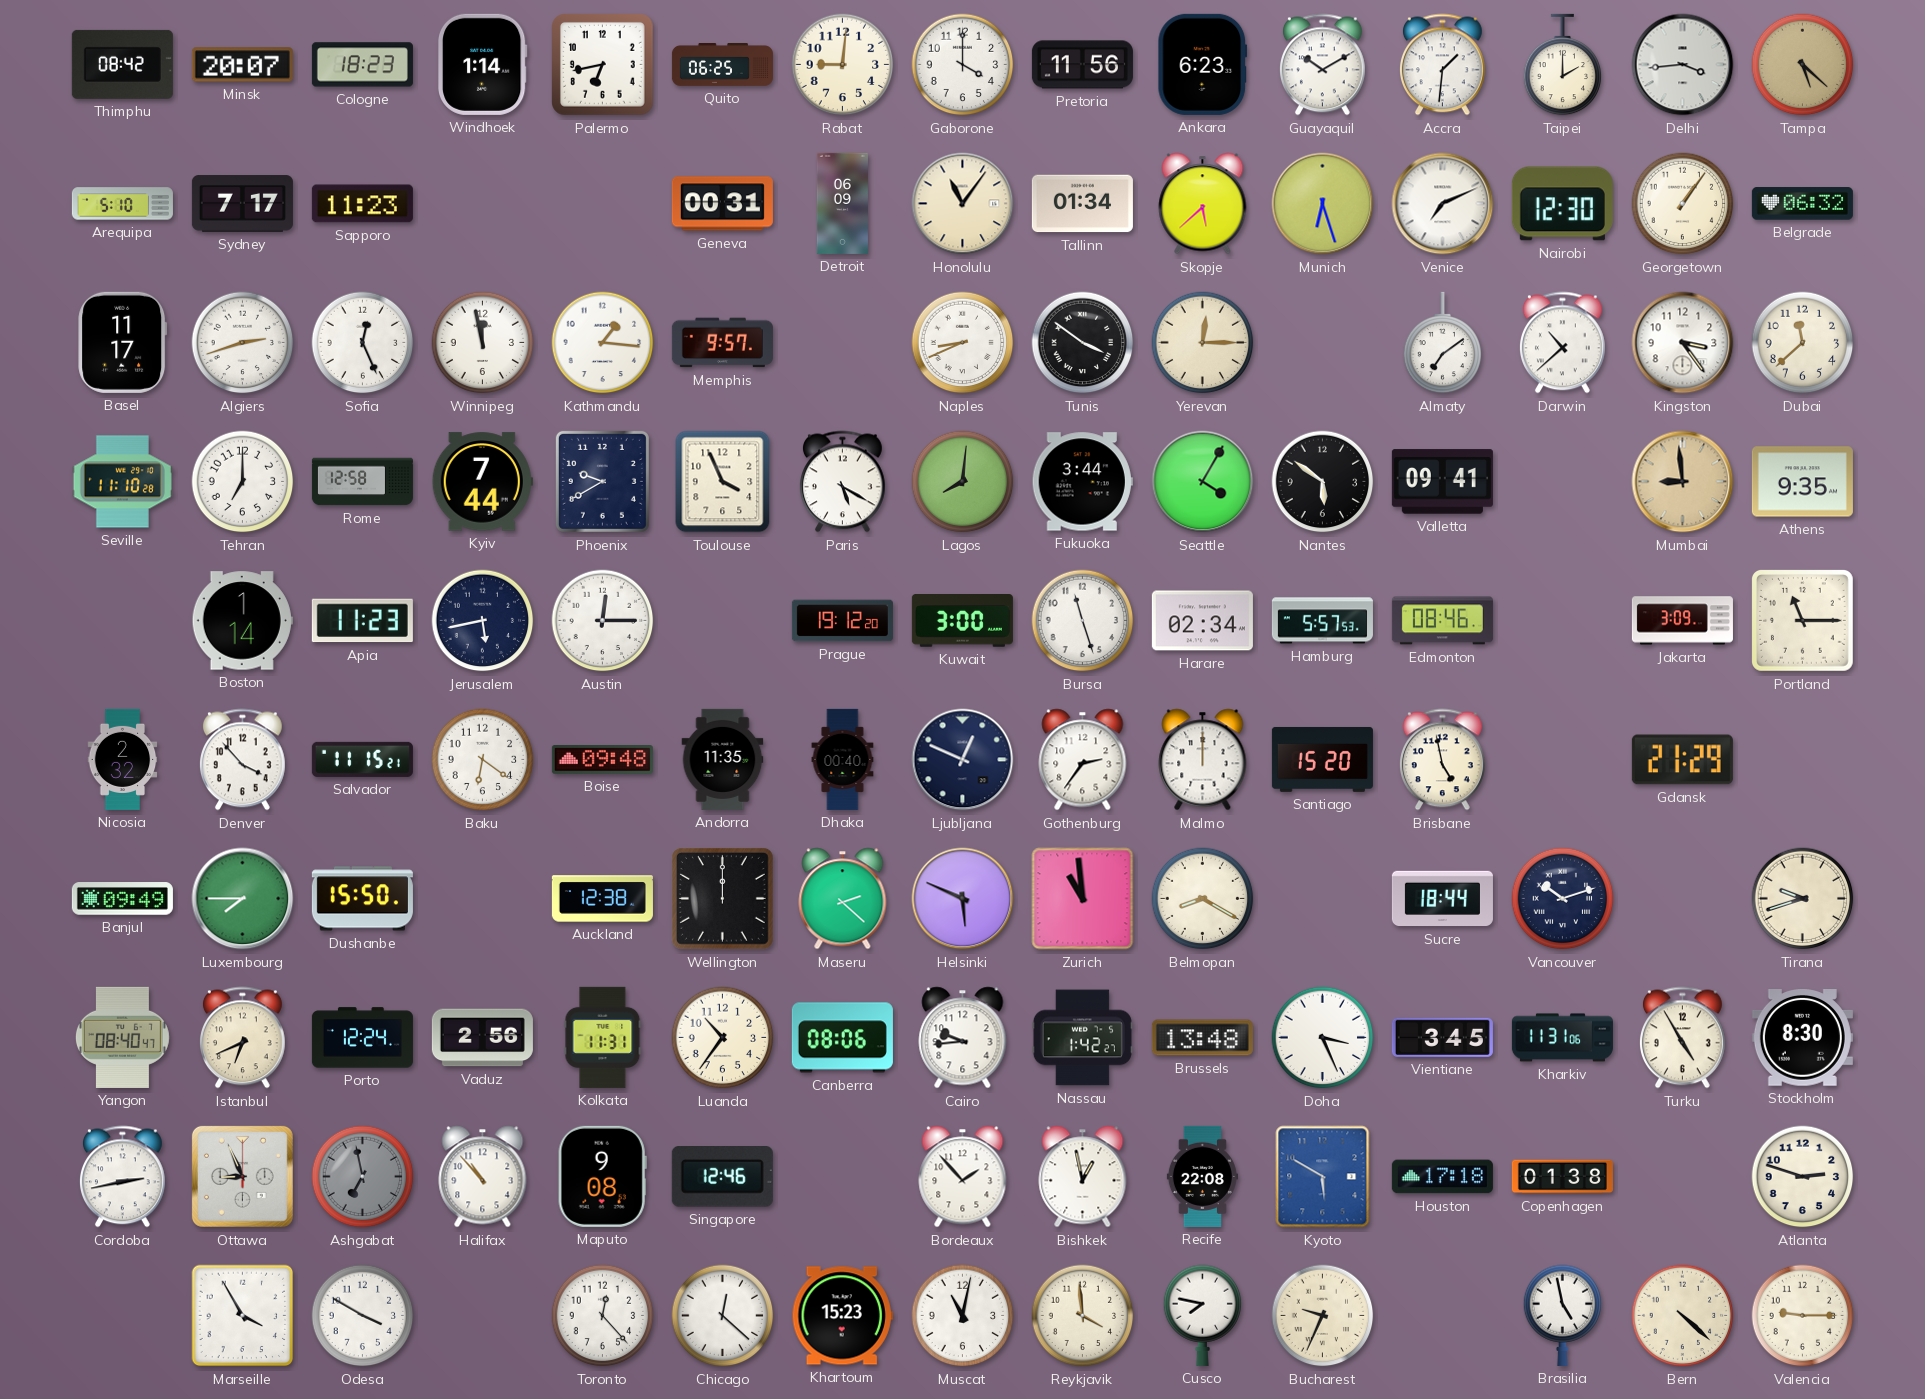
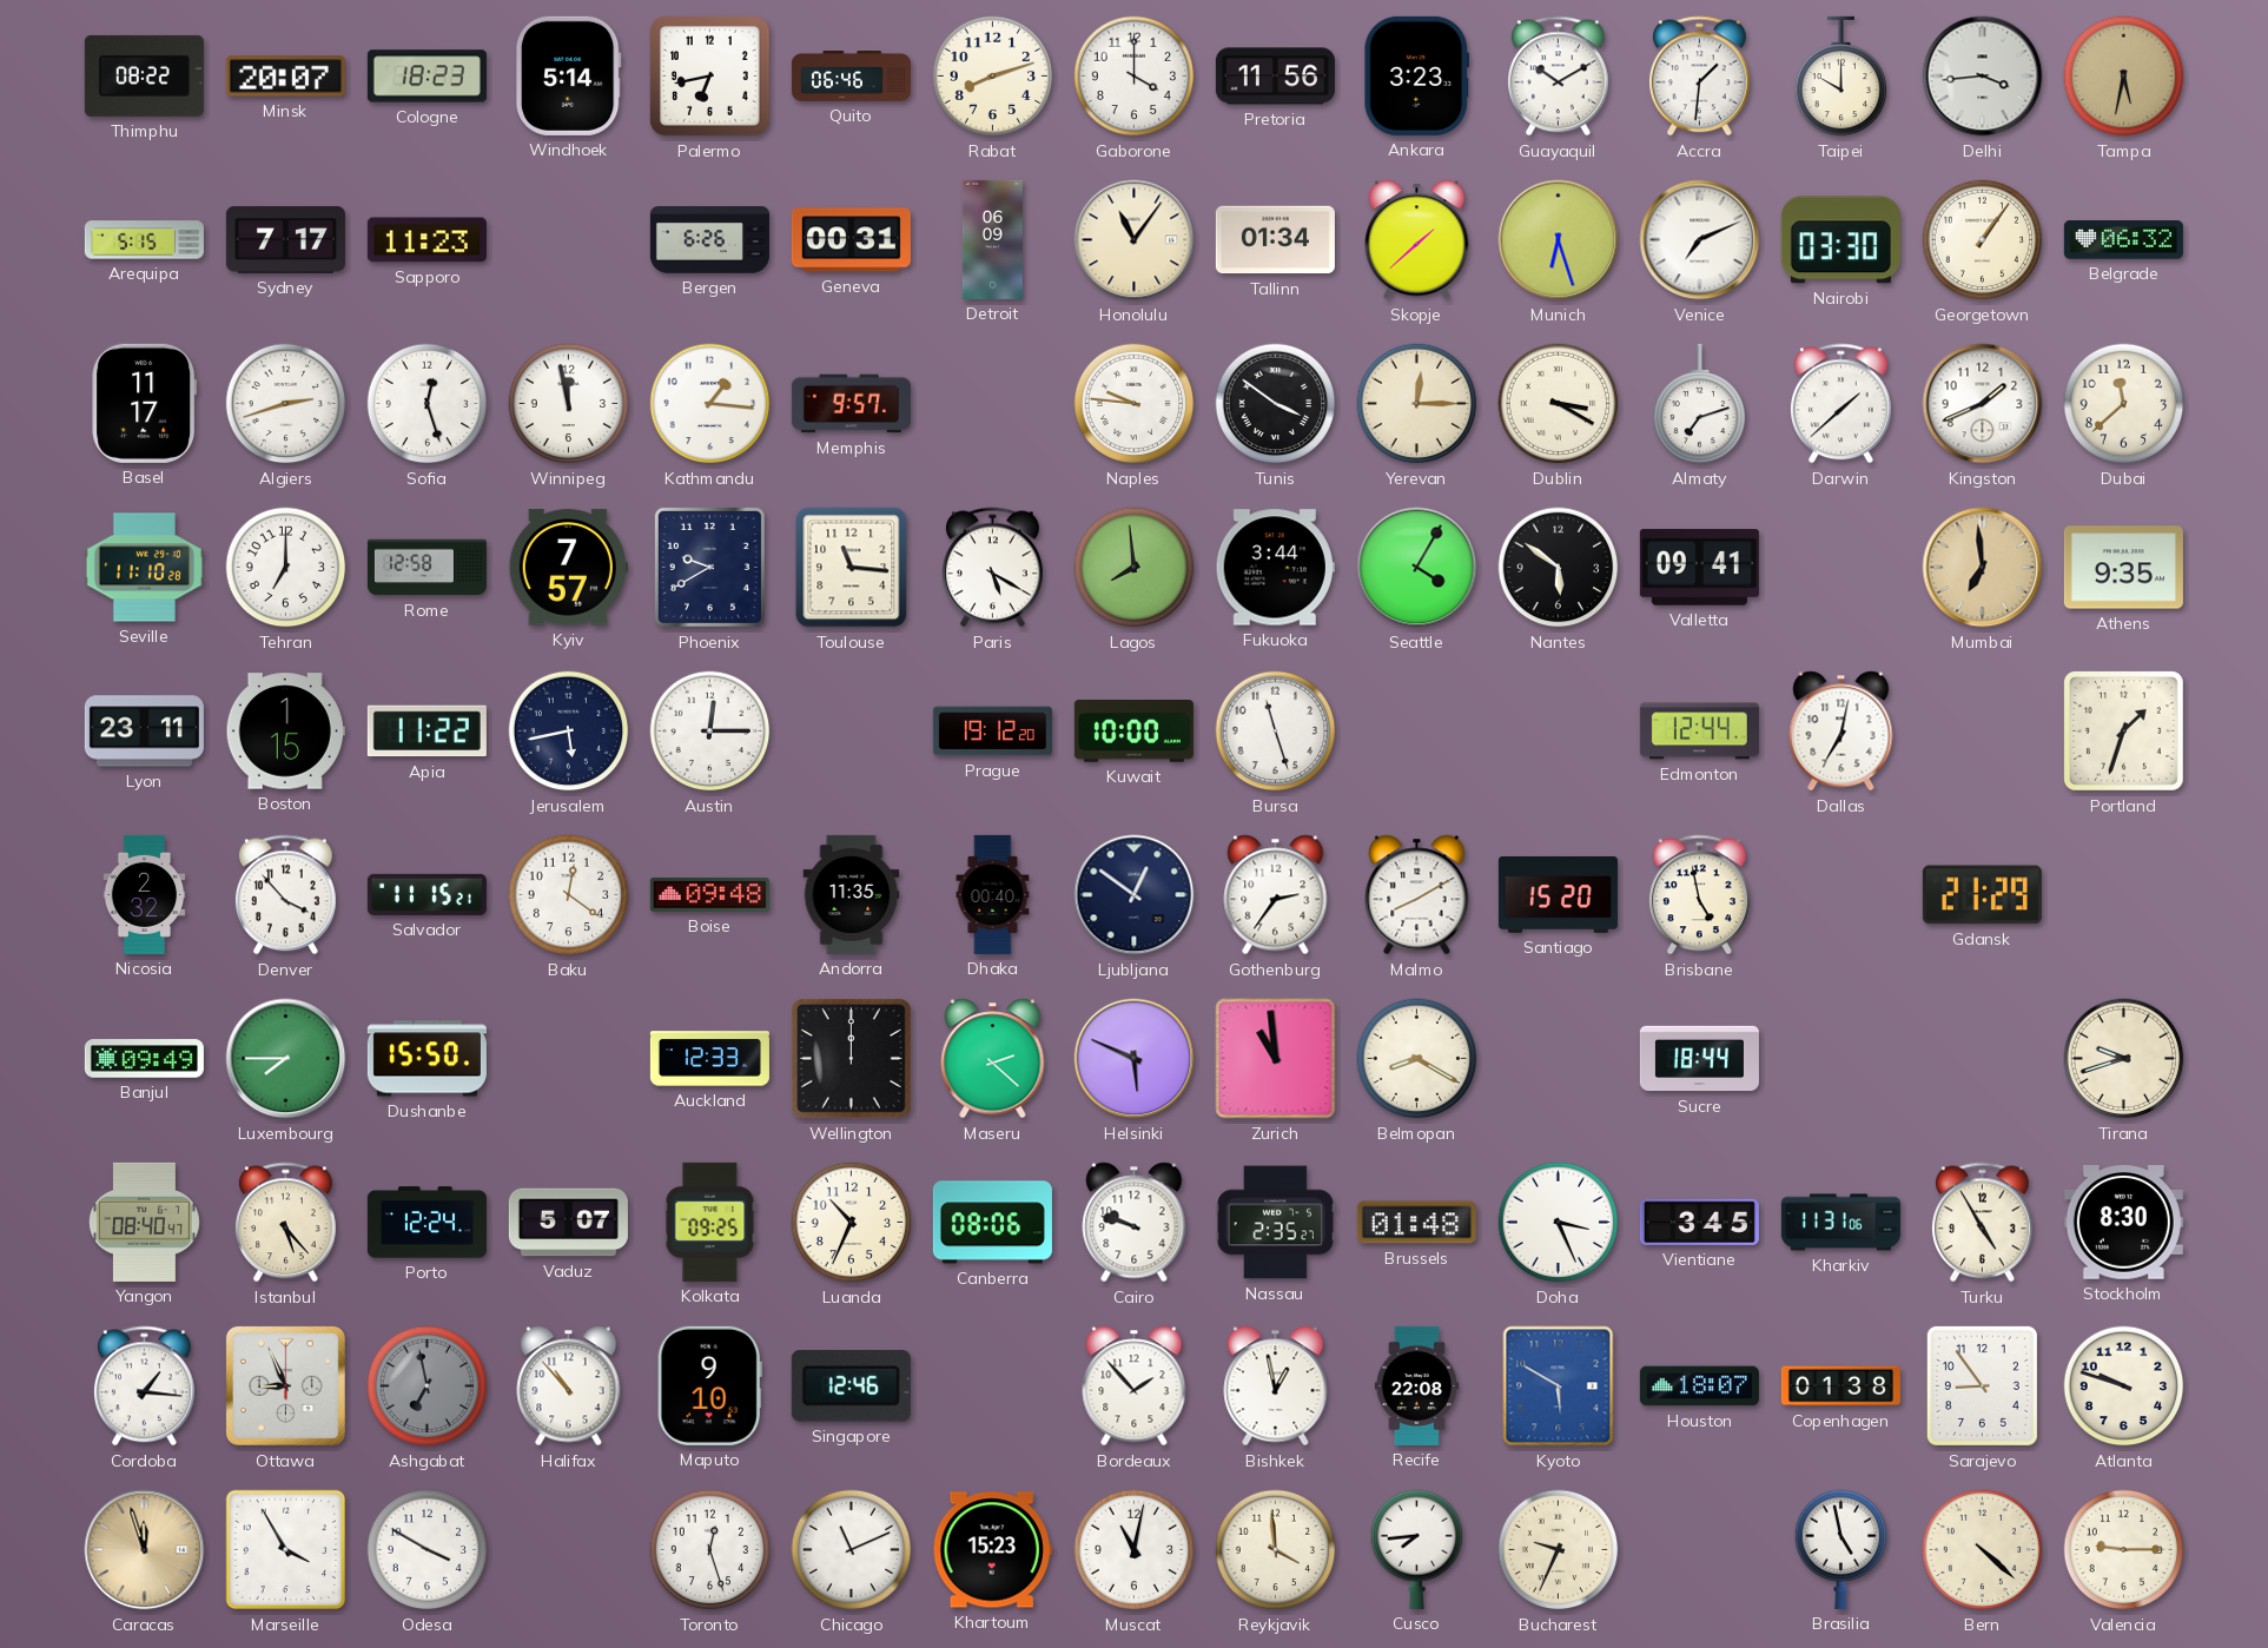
Thimphu: 08:42 -> 08:22 (144, 75)
Windhoek: 1:14 -> 5:14 (569, 75)
Quito: 06:25 -> 06:46 (851, 77)
Rabat: 9:01 -> 8:12 (993, 77)
Ankara: 6:23 -> 3:23 (1417, 75)
Taipei: 2:00 -> 10:00 (1841, 77)
Tampa: 5:22 -> 5:32 (2124, 77)
Arequipa: 5:10 -> 5:15 (144, 240)
Bergen: none -> 6:26 (709, 240)
Skopje: 5:38 -> 1:38 (1417, 240)
Nairobi: 12:30 -> 03:30 (1840, 240)
Sofia: 12:26 -> 12:27 (428, 404)
Naples: 8:41 -> 9:46 (1135, 404)
Dublin: none -> 3:20 (1559, 404)
Almaty: 7:09 -> 7:12 (1700, 404)
Darwin: 10:38 -> 1:38 (1840, 404)
Kingston: 3:24 -> 1:41 (1983, 404)
Kyiv: 7:44 -> 7:57 (568, 568)
Toulouse: 3:56 -> 11:16 (852, 568)
Lagos: 8:01 -> 7:59 (1135, 568)
Mumbai: 8:59 -> 6:59 (1983, 568)
Lyon: none -> 23:11 (144, 732)
Boston: 1:14 -> 1:15 (285, 732)
Apia: 11:23 -> 11:22 (427, 732)
Kuwait: 3:00 -> 10:00 (1133, 732)
Harare: 02:34 -> none (1202, 621)
Hamburg: 5:57 -> none (1322, 621)
Edmonton: 08:46 -> 12:44 (1699, 732)
Dallas: none -> 7:02 (1841, 732)
Jakarta: 3:09 -> none (1682, 621)
Portland: 11:15 -> 1:33 (2123, 730)
Baku: 6:21 -> 12:21 (569, 895)
Ljubljana: 12:49 -> 12:51 (1135, 895)
Malmo: 12:00 -> 8:10 (1417, 895)
Auckland: 12:38 -> 12:33 (709, 1059)
Vancouver: 10:12 -> none (1563, 899)
Istanbul: 6:41 -> 5:23 (285, 1223)
Vaduz: 2:56 -> 5:07 (568, 1223)
Kolkata: 11:31 -> 09:25 (710, 1222)
Luanda: 10:36 -> 10:34 (852, 1223)
Cairo: 9:44 -> 9:48 (1135, 1223)
Nassau: 1:42 -> 2:35 (1275, 1223)
Brussels: 13:48 -> 01:48 (1416, 1223)
Cordoba: 2:43 -> 1:16 (144, 1386)
Maputo: 9:08 -> 9:10 (709, 1385)
Houston: 17:18 -> 18:07 (1699, 1386)
Sarajevo: none -> 8:54 (1982, 1385)
Atlanta: 2:48 -> 9:48 (2124, 1386)
Caracas: none -> 11:57 (145, 1550)
Toronto: 12:23 -> 12:27 (710, 1550)
Chicago: 12:22 -> 11:11 (852, 1550)
Cusco: 7:47 -> 7:44 (1417, 1549)
